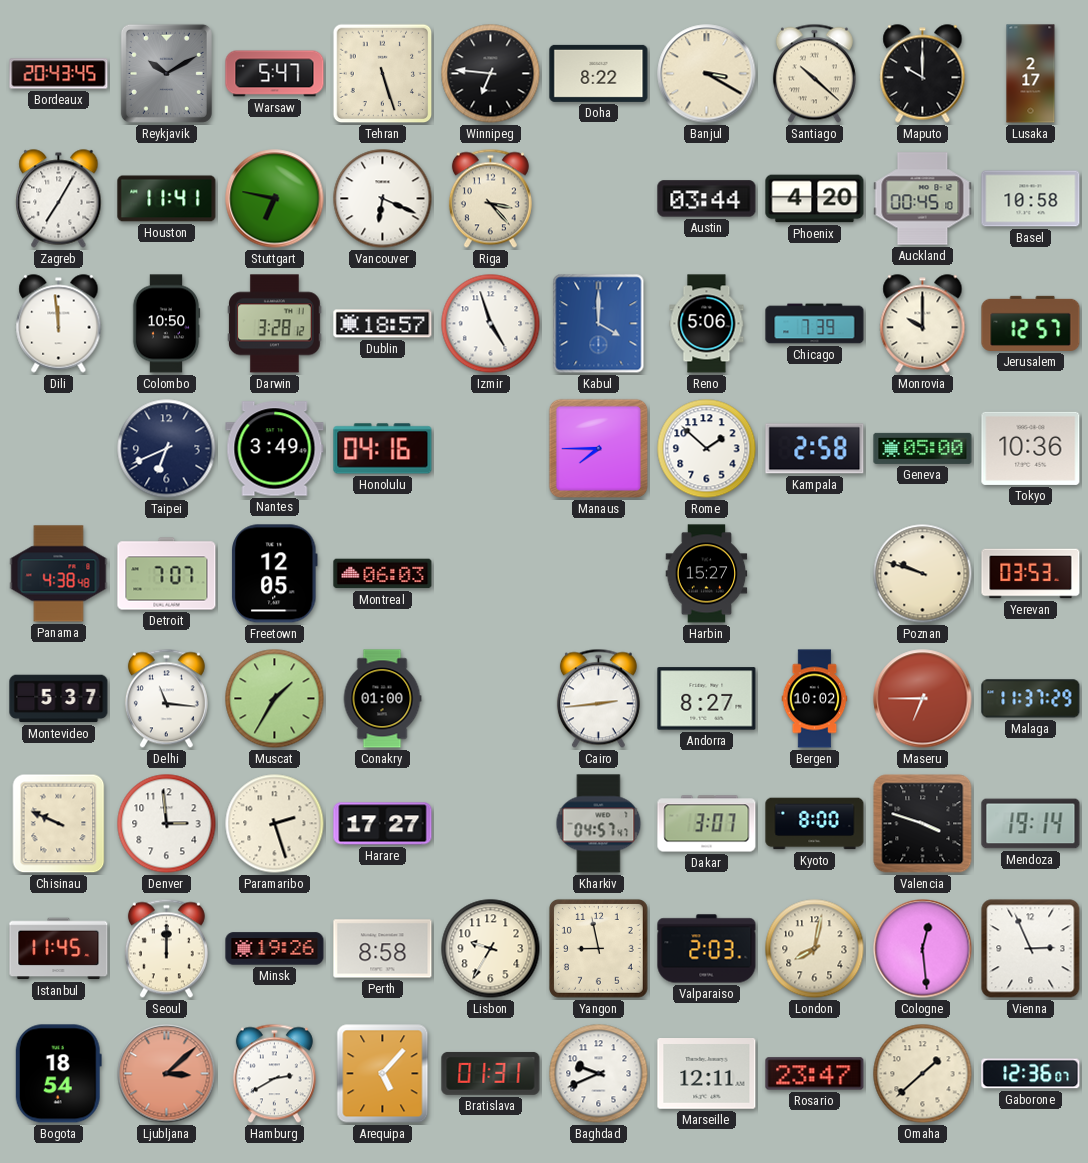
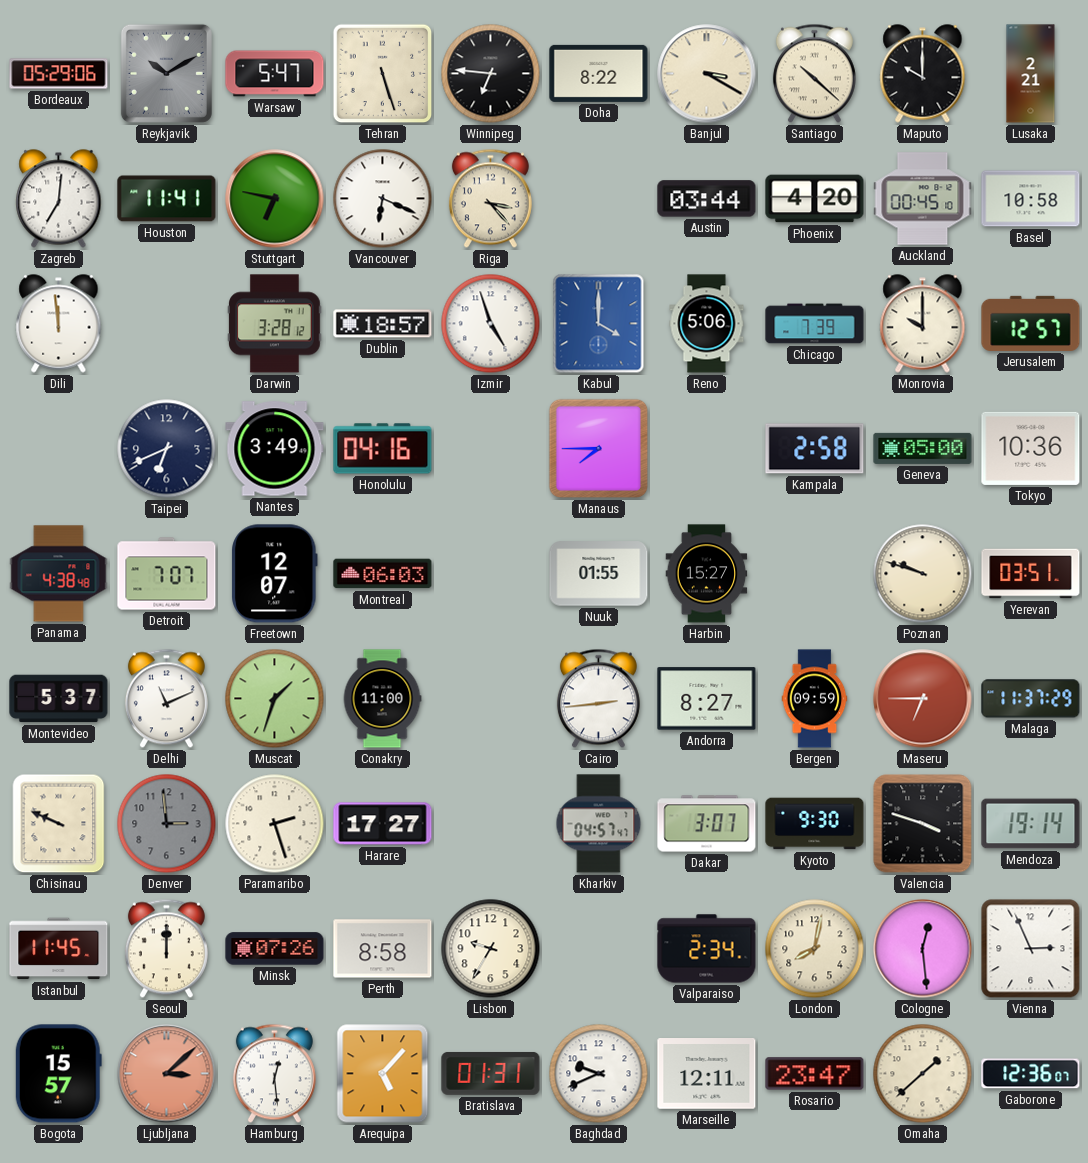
Bordeaux: 20:43 -> 05:29 (59, 74)
Lusaka: 2:17 -> 2:21 (1031, 74)
Zagreb: 7:05 -> 7:01 (59, 199)
Colombo: 10:50 -> none (166, 324)
Rome: 1:52 -> none (707, 449)
Freetown: 12:05 -> 12:07 (275, 574)
Nuuk: none -> 01:55 (599, 574)
Yerevan: 03:53 -> 03:51 (1031, 574)
Delhi: 11:16 -> 11:11 (166, 699)
Muscat: 1:35 -> 1:33 (275, 699)
Conakry: 01:00 -> 11:00 (382, 699)
Bergen: 10:02 -> 09:59 (815, 699)
Denver dial: white -> grey (167, 824)
Kyoto: 8:00 -> 9:30 (815, 824)
Minsk: 19:26 -> 07:26 (275, 949)
Yangon: 8:58 -> none (598, 948)
Valparaiso: 2:03 -> 2:34 (707, 949)
Bogota: 18:54 -> 15:57 (58, 1074)
Hamburg: 2:40 -> 12:29 (274, 1074)
